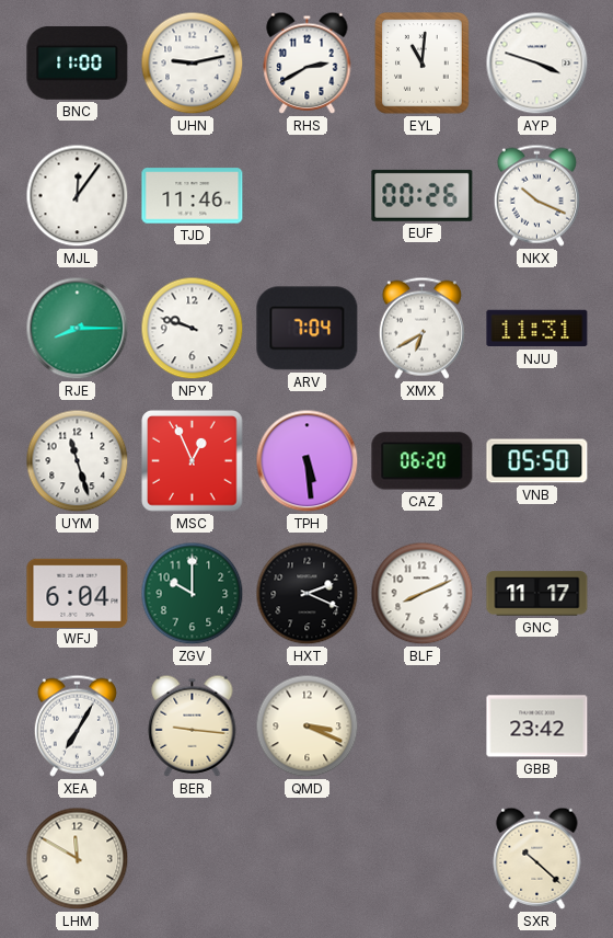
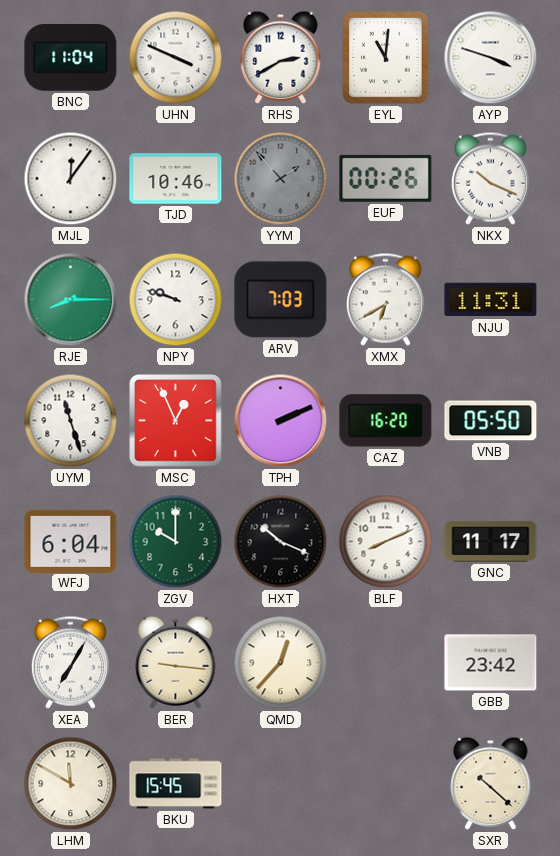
BNC: 11:00 -> 11:04 (71, 57)
UHN: 9:13 -> 3:49 (176, 58)
TJD: 11:46 -> 10:46 (176, 179)
YYM: none -> 1:53 (281, 179)
ARV: 7:04 -> 7:03 (281, 300)
TPH: 5:29 -> 2:11 (281, 421)
CAZ: 06:20 -> 16:20 (386, 421)
HXT: 2:19 -> 10:19 (281, 542)
QMD: 3:19 -> 12:37 (281, 663)
BKU: none -> 15:45 (176, 784)
